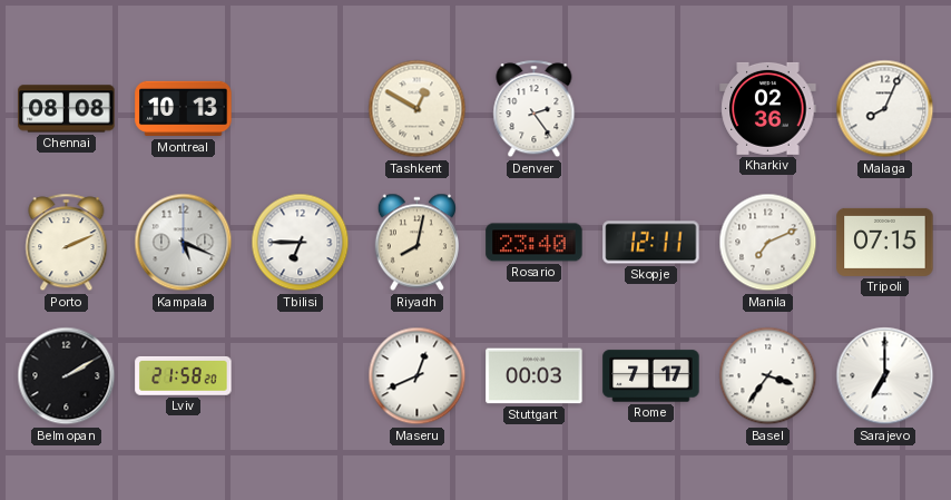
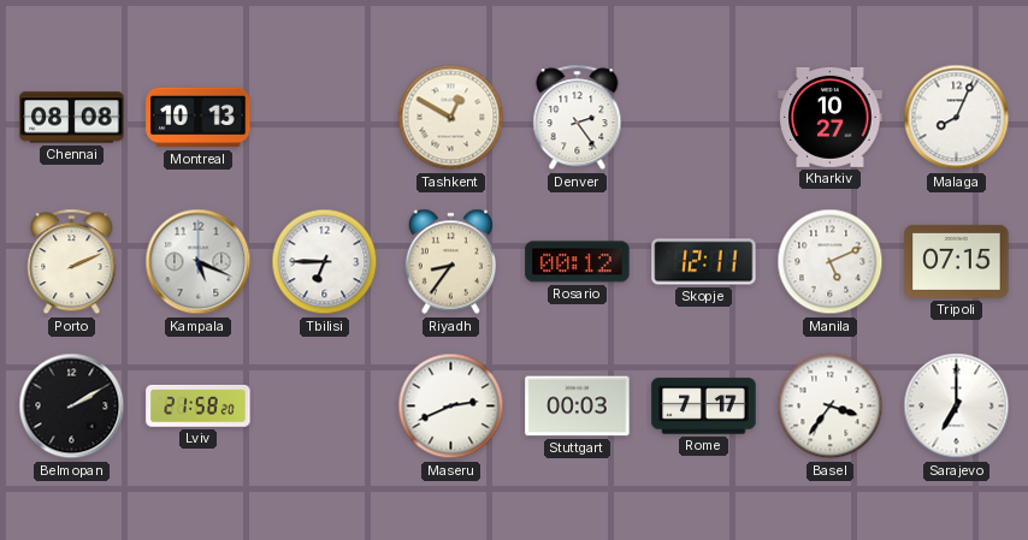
Kharkiv: 02:36 -> 10:27 (831, 117)
Riyadh: 8:02 -> 8:36 (450, 262)
Rosario: 23:40 -> 00:12 (578, 262)
Manila: 7:11 -> 5:11 (831, 262)
Maseru: 12:41 -> 2:41 (451, 407)
